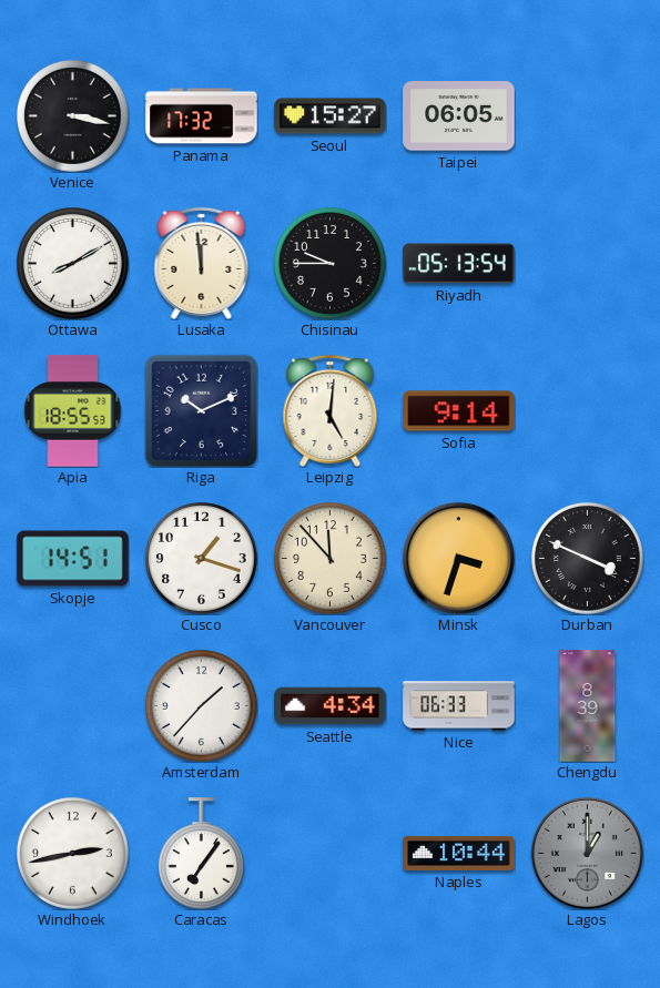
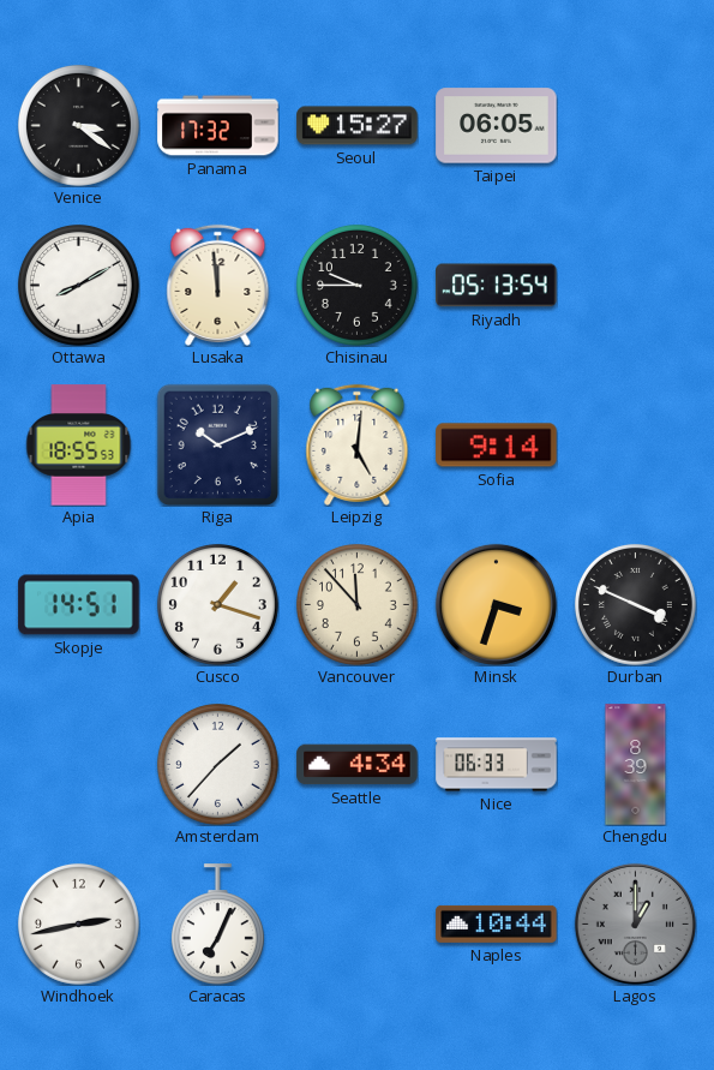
Venice: 3:17 -> 3:21 (78, 125)
Caracas: 7:06 -> 7:04 (217, 925)
